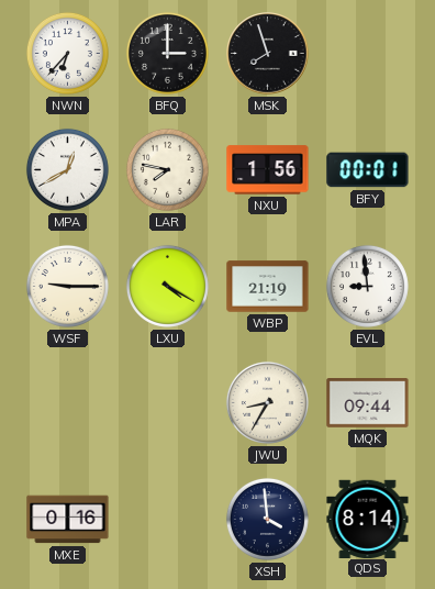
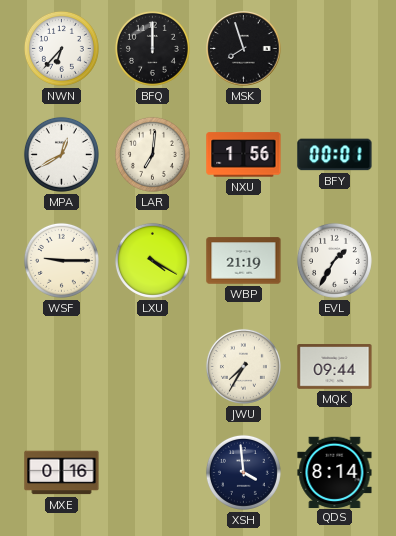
BFQ: 3:00 -> 12:00 (152, 48)
LAR: 7:47 -> 7:01 (152, 154)
EVL: 8:59 -> 1:35 (334, 260)
JWU: 8:35 -> 7:35 (243, 366)
